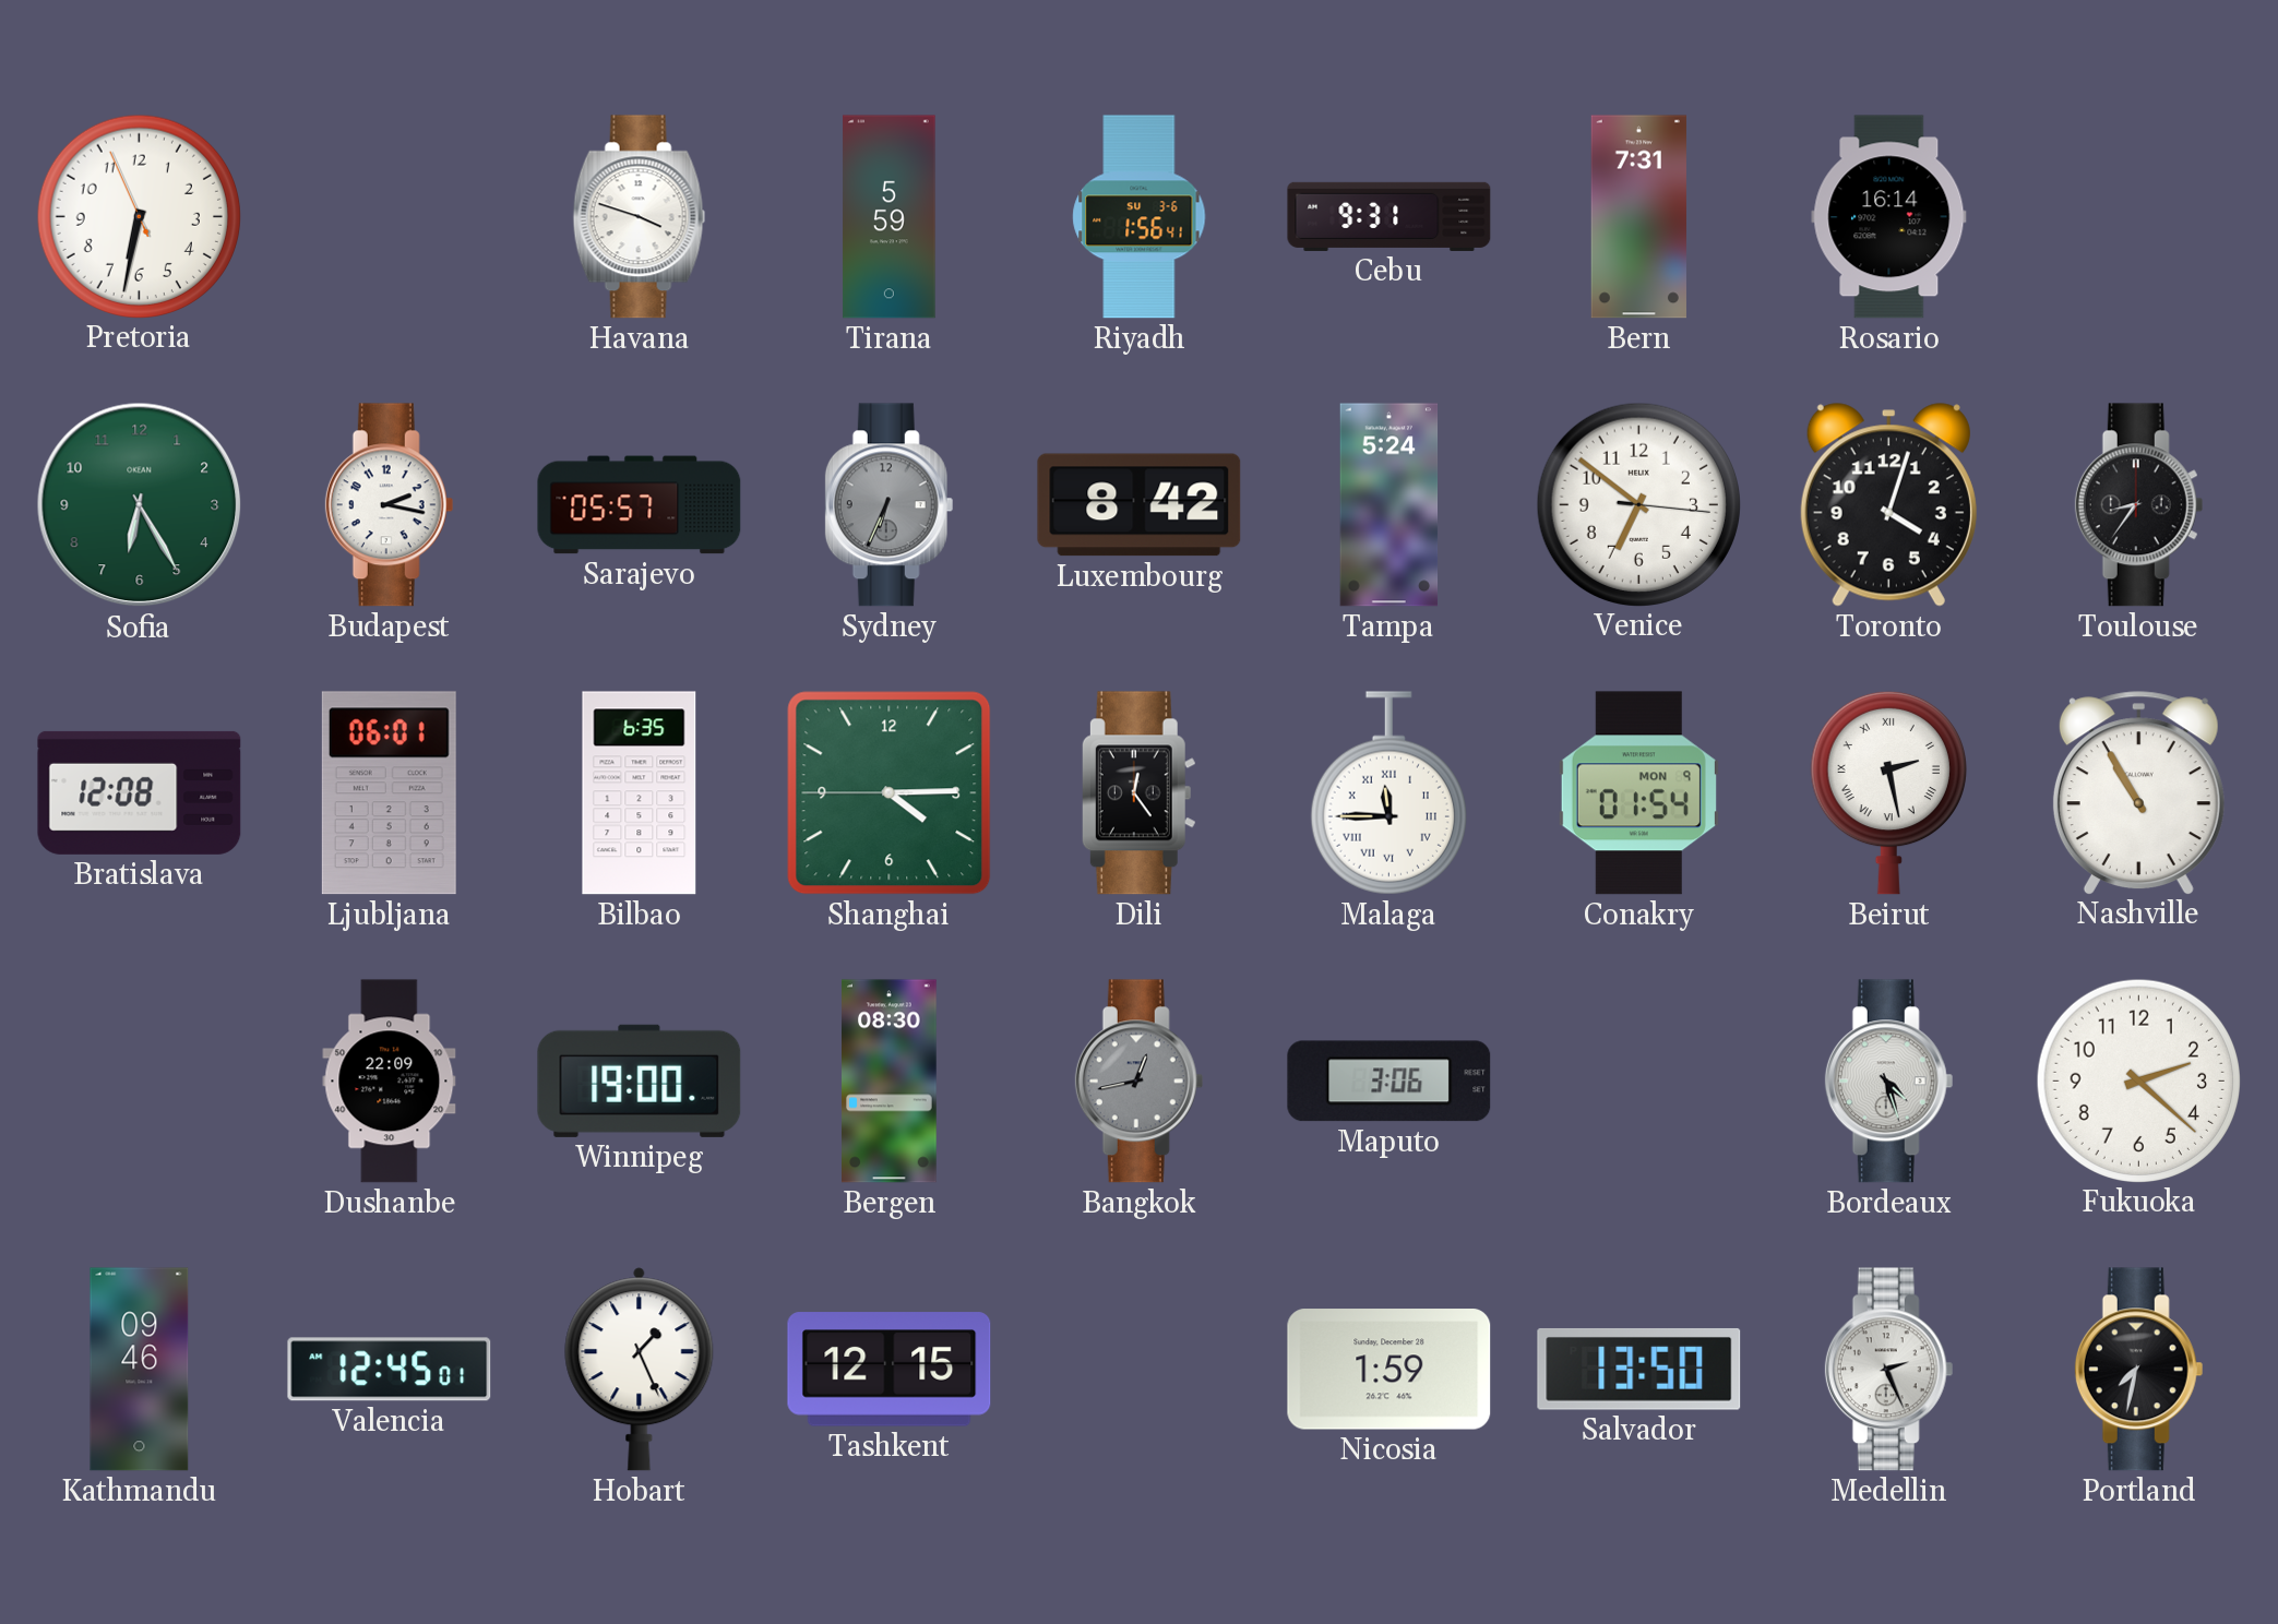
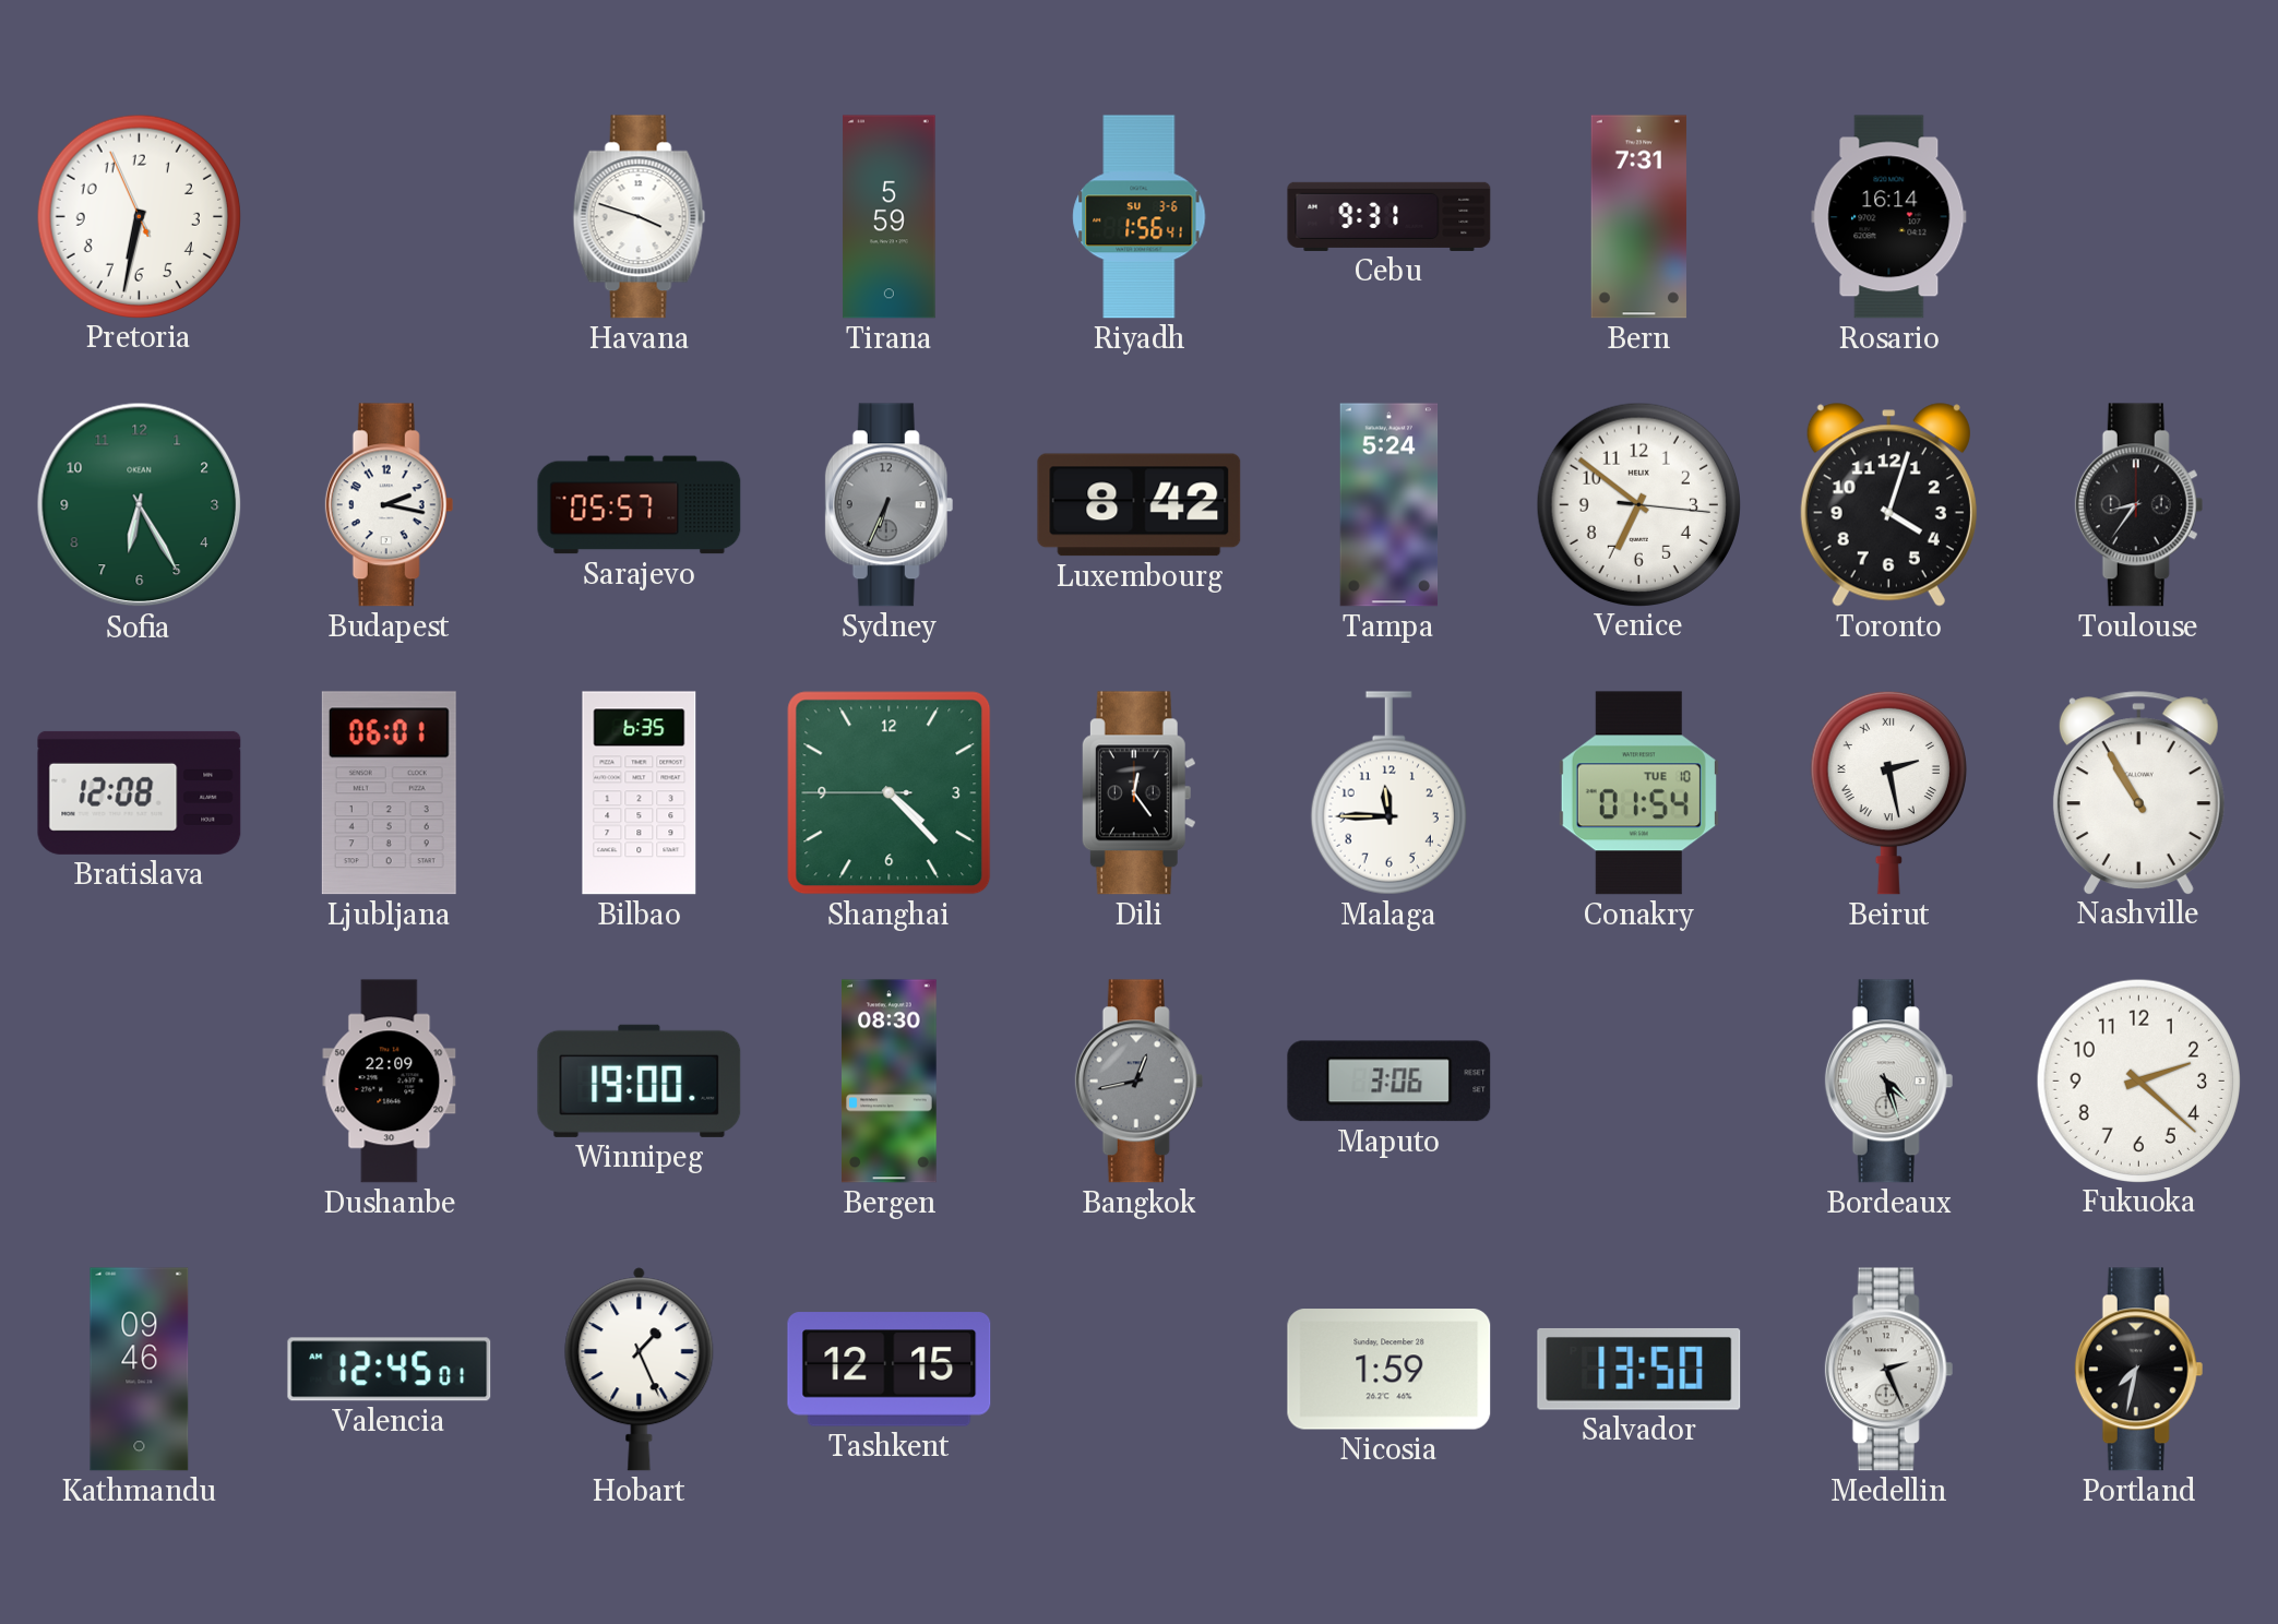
Shanghai: 4:14 -> 4:22 (890, 793)
Malaga numerals: Roman -> Arabic (1388, 793)
Conakry date: MON 9 -> TUE 10 (1638, 793)
